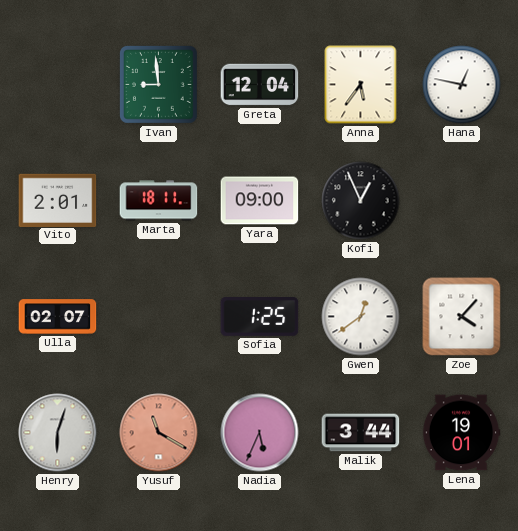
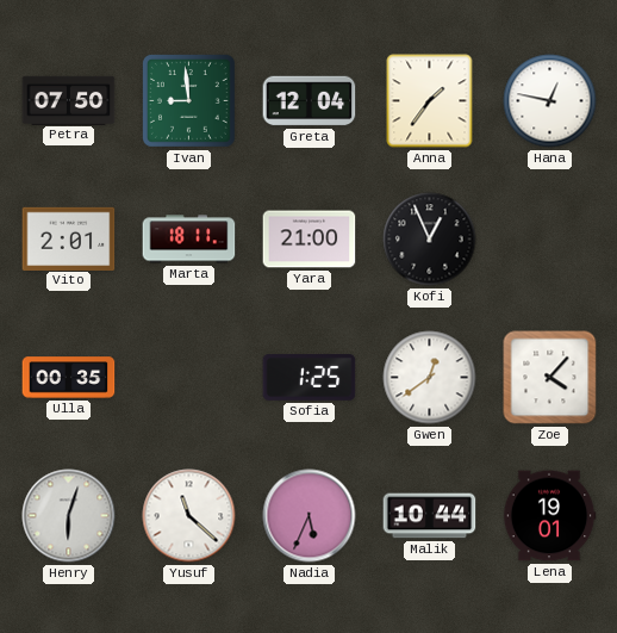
Petra: none -> 07:50 (69, 100)
Anna: 5:36 -> 1:36 (430, 101)
Yara: 09:00 -> 21:00 (310, 240)
Ulla: 02:07 -> 00:35 (69, 378)
Yusuf: 11:20 -> 11:22 (189, 516)
Yusuf dial: salmon -> white (189, 516)
Malik: 3:44 -> 10:44 (430, 516)
